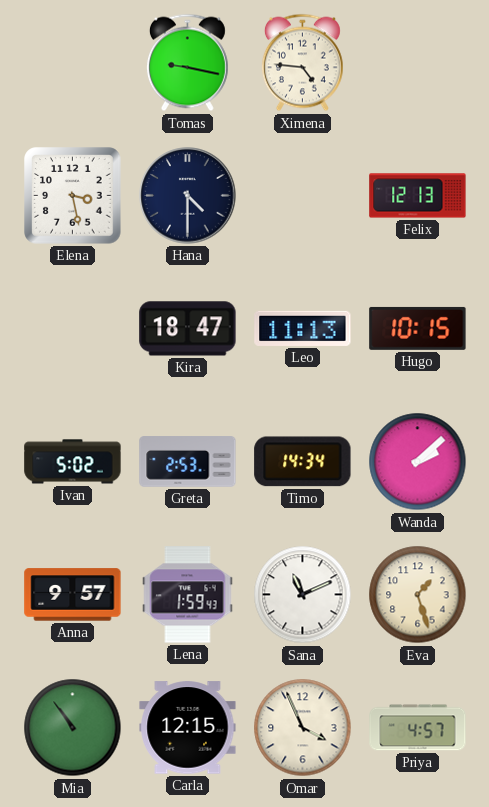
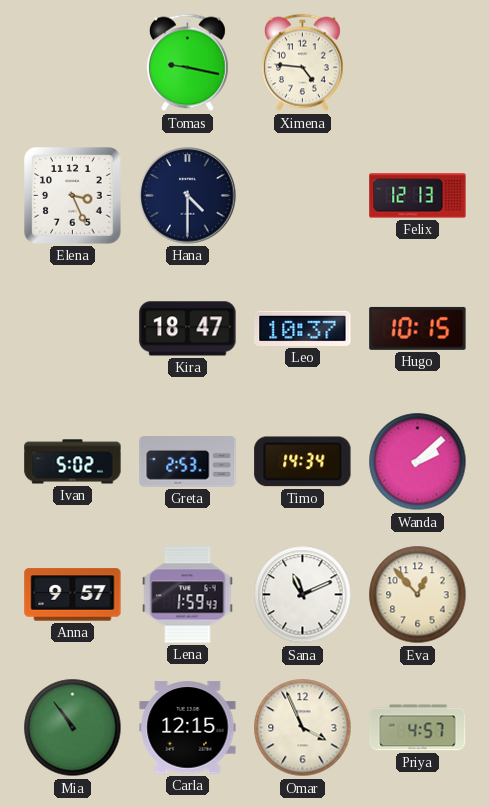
Elena: 3:28 -> 3:26 (73, 196)
Leo: 11:13 -> 10:37 (303, 328)
Eva: 1:27 -> 12:53 (418, 595)
